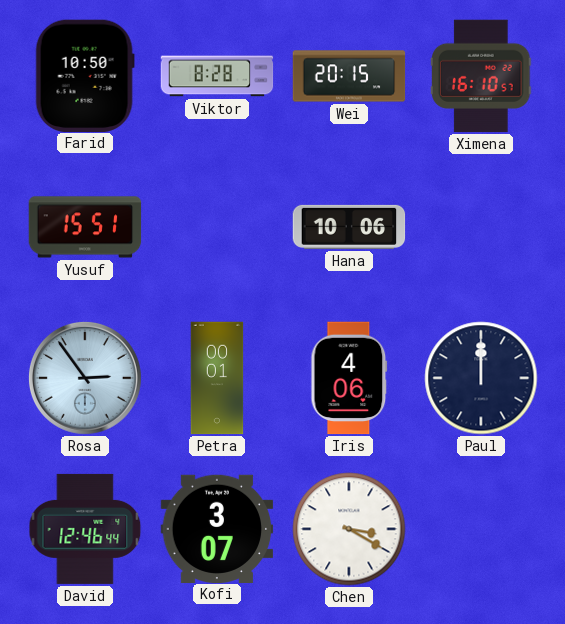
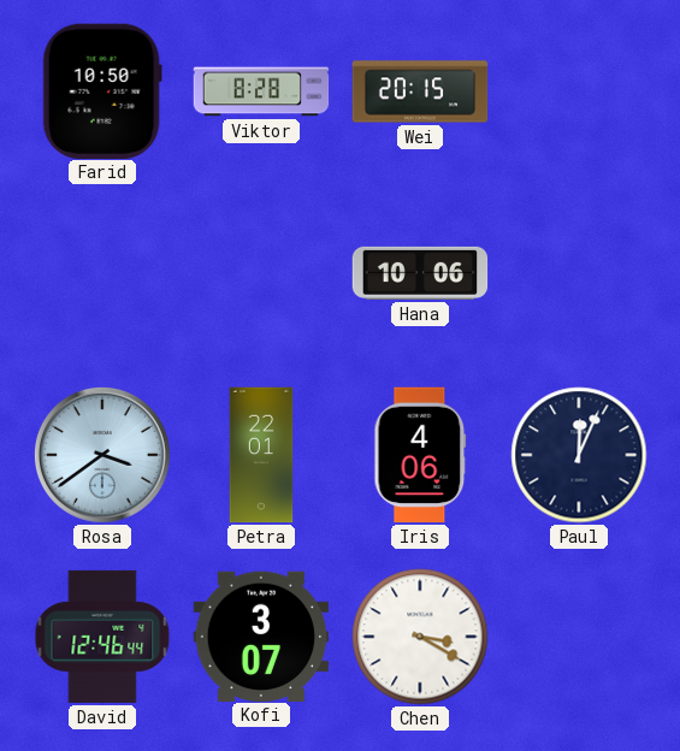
Ximena: 16:10 -> none (481, 76)
Yusuf: 15:51 -> none (85, 227)
Rosa: 2:54 -> 3:39 (102, 455)
Petra: 00:01 -> 22:01 (261, 455)
Paul: 12:00 -> 12:04 (579, 455)
